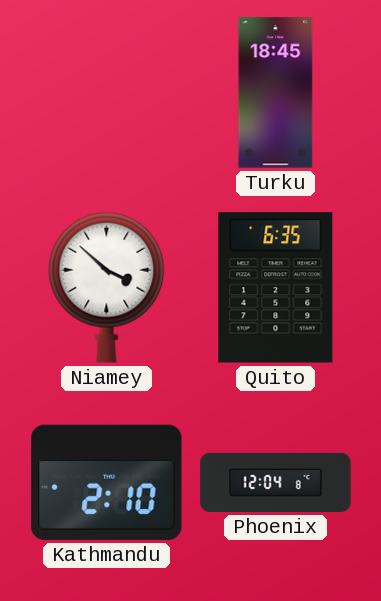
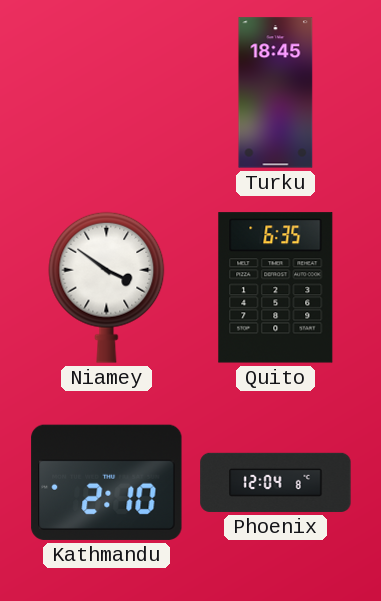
Niamey: 3:52 -> 3:51 (107, 287)
